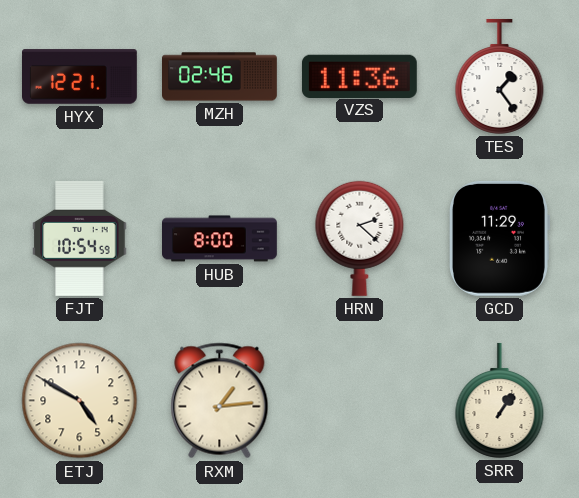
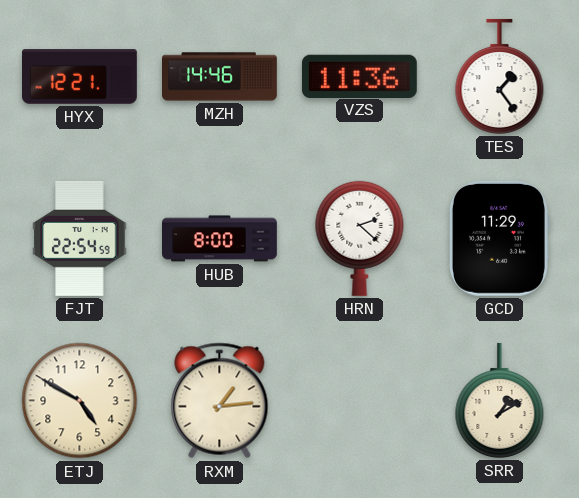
MZH: 02:46 -> 14:46 (220, 77)
FJT: 10:54 -> 22:54 (80, 238)
SRR: 1:06 -> 1:10 (500, 400)
